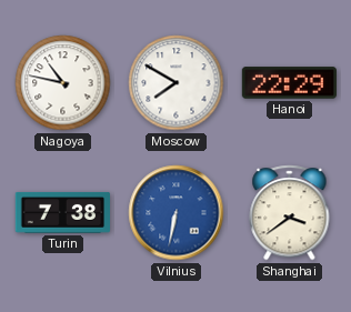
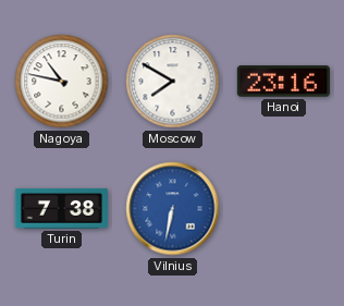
Hanoi: 22:29 -> 23:16 (283, 82)
Shanghai: 3:39 -> none (290, 213)
